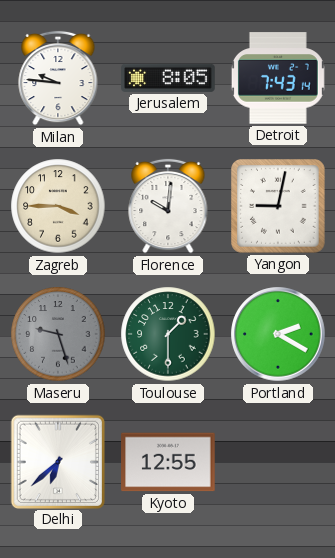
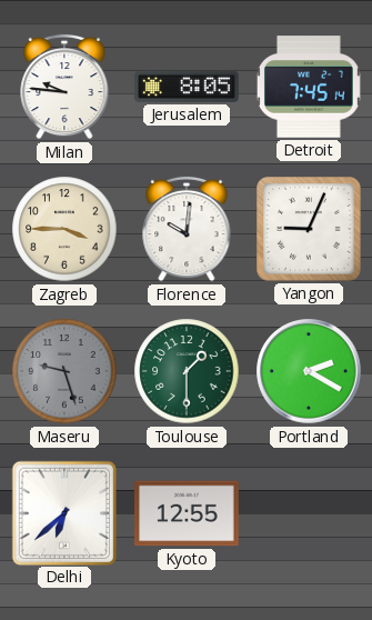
Detroit: 7:43 -> 7:45 (309, 87)
Yangon: 9:02 -> 9:04 (310, 230)
